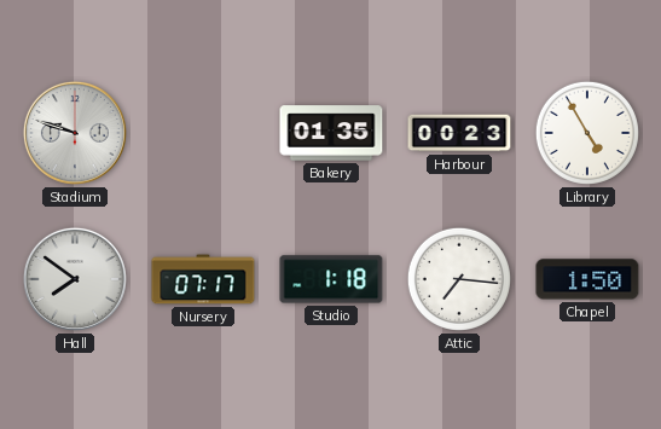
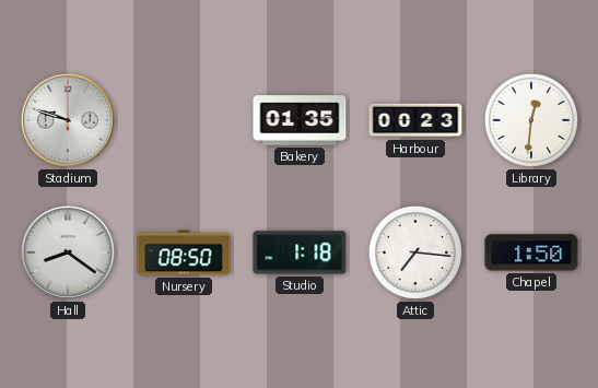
Library: 4:55 -> 12:31 (531, 120)
Hall: 7:51 -> 8:21 (68, 252)
Nursery: 07:17 -> 08:50 (184, 252)
